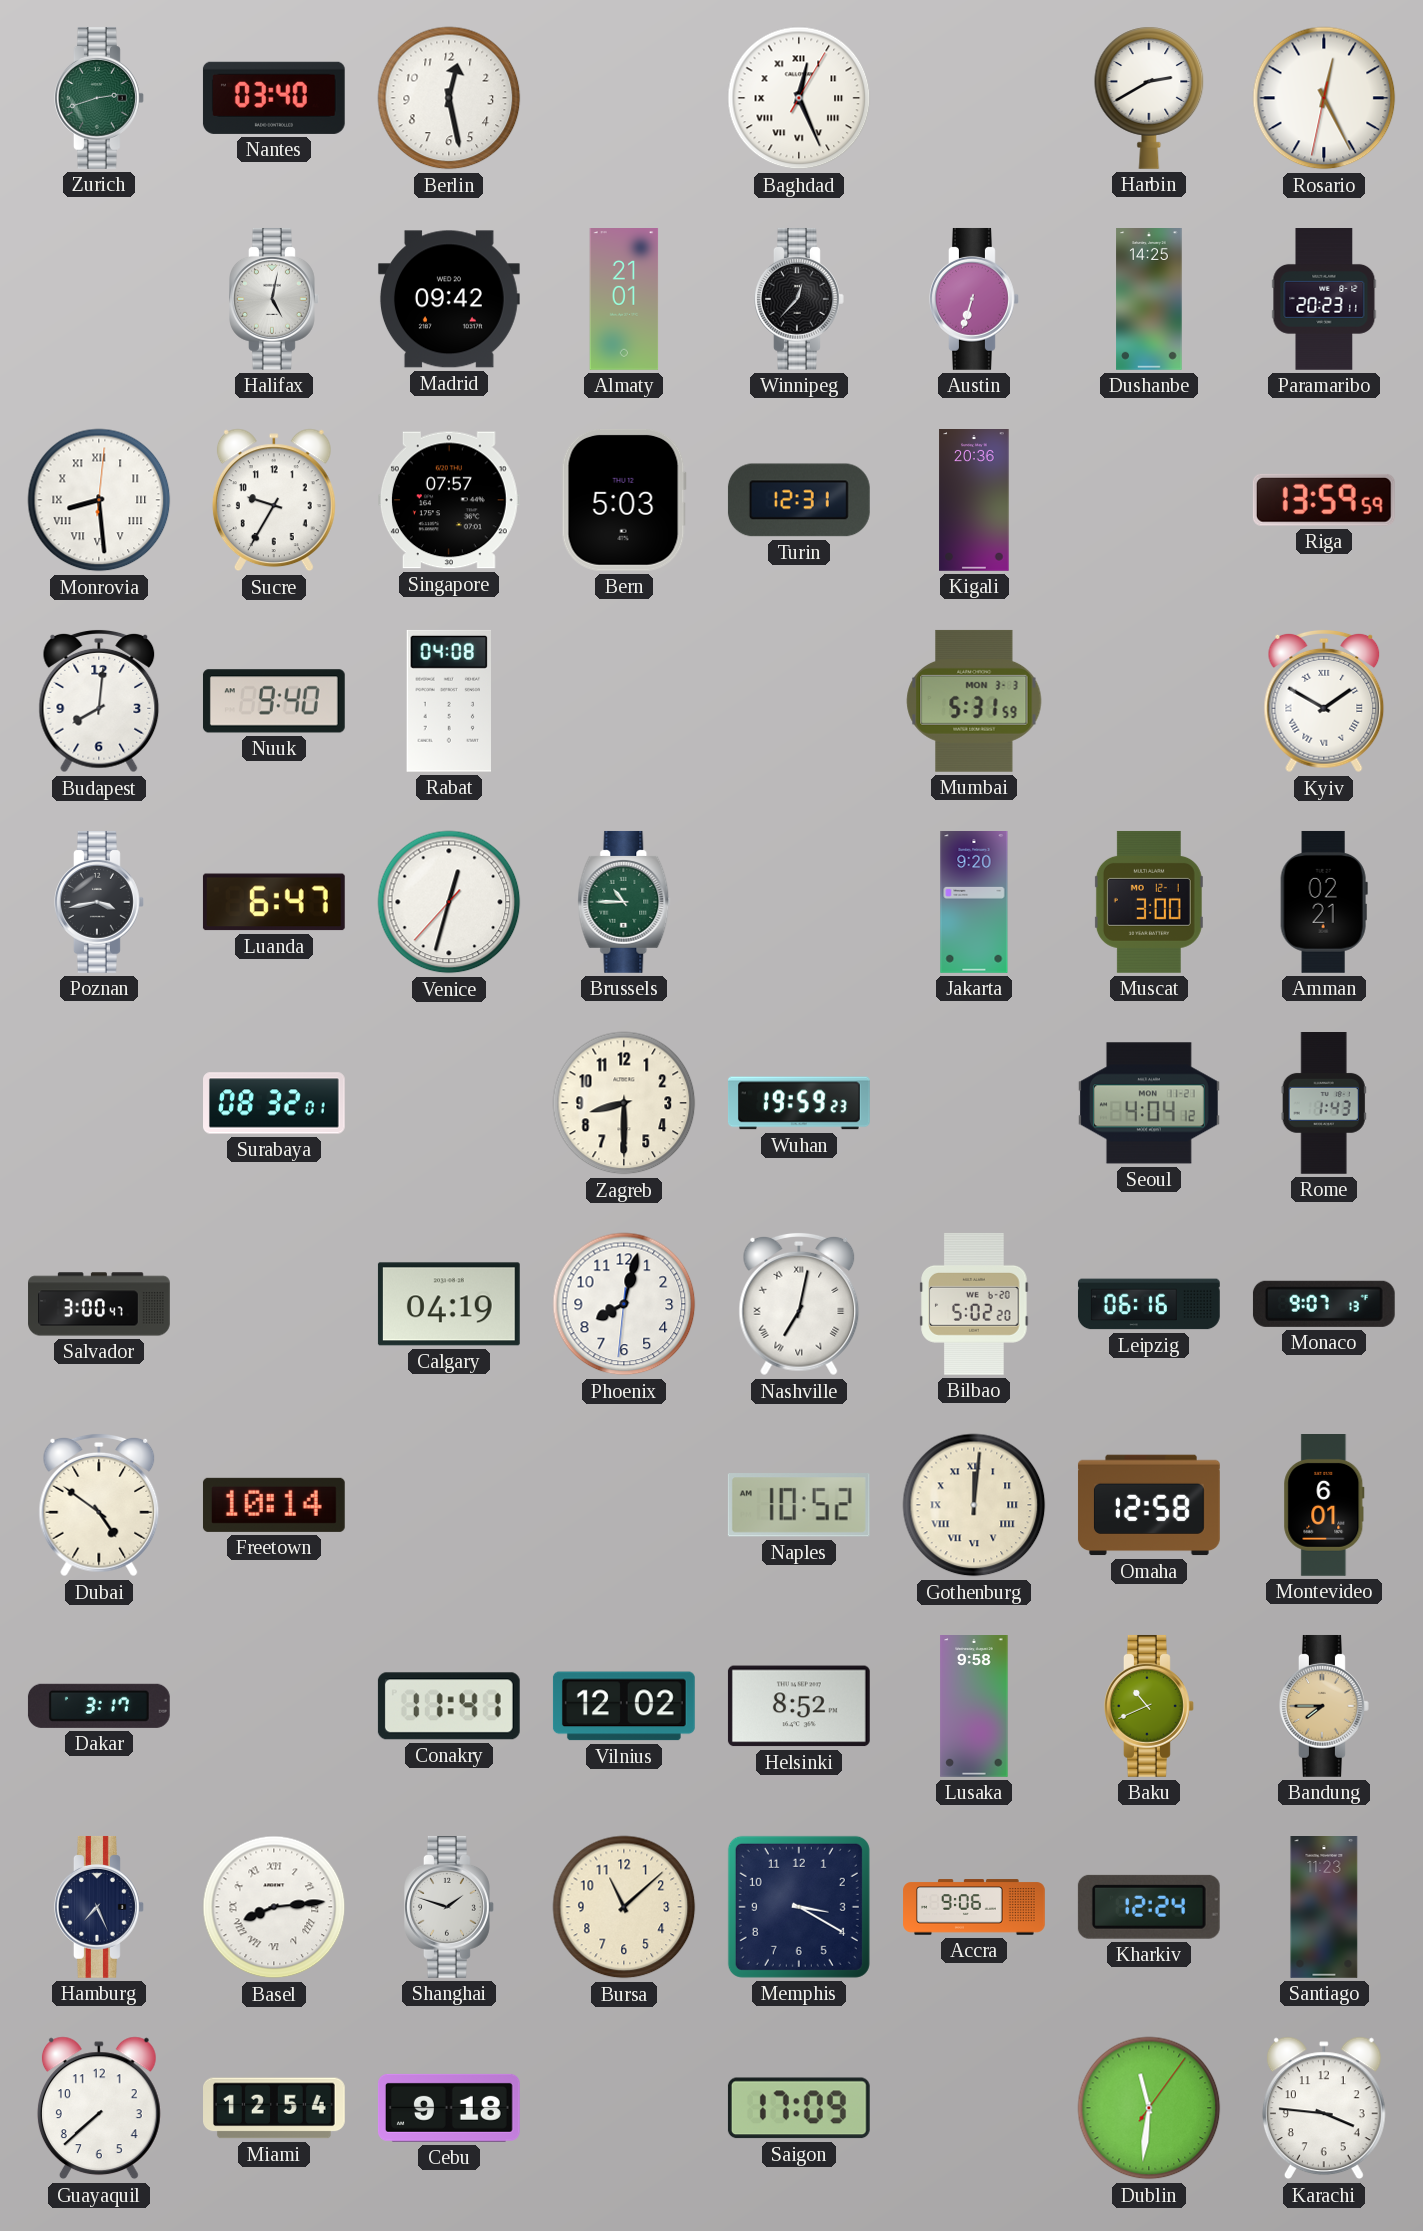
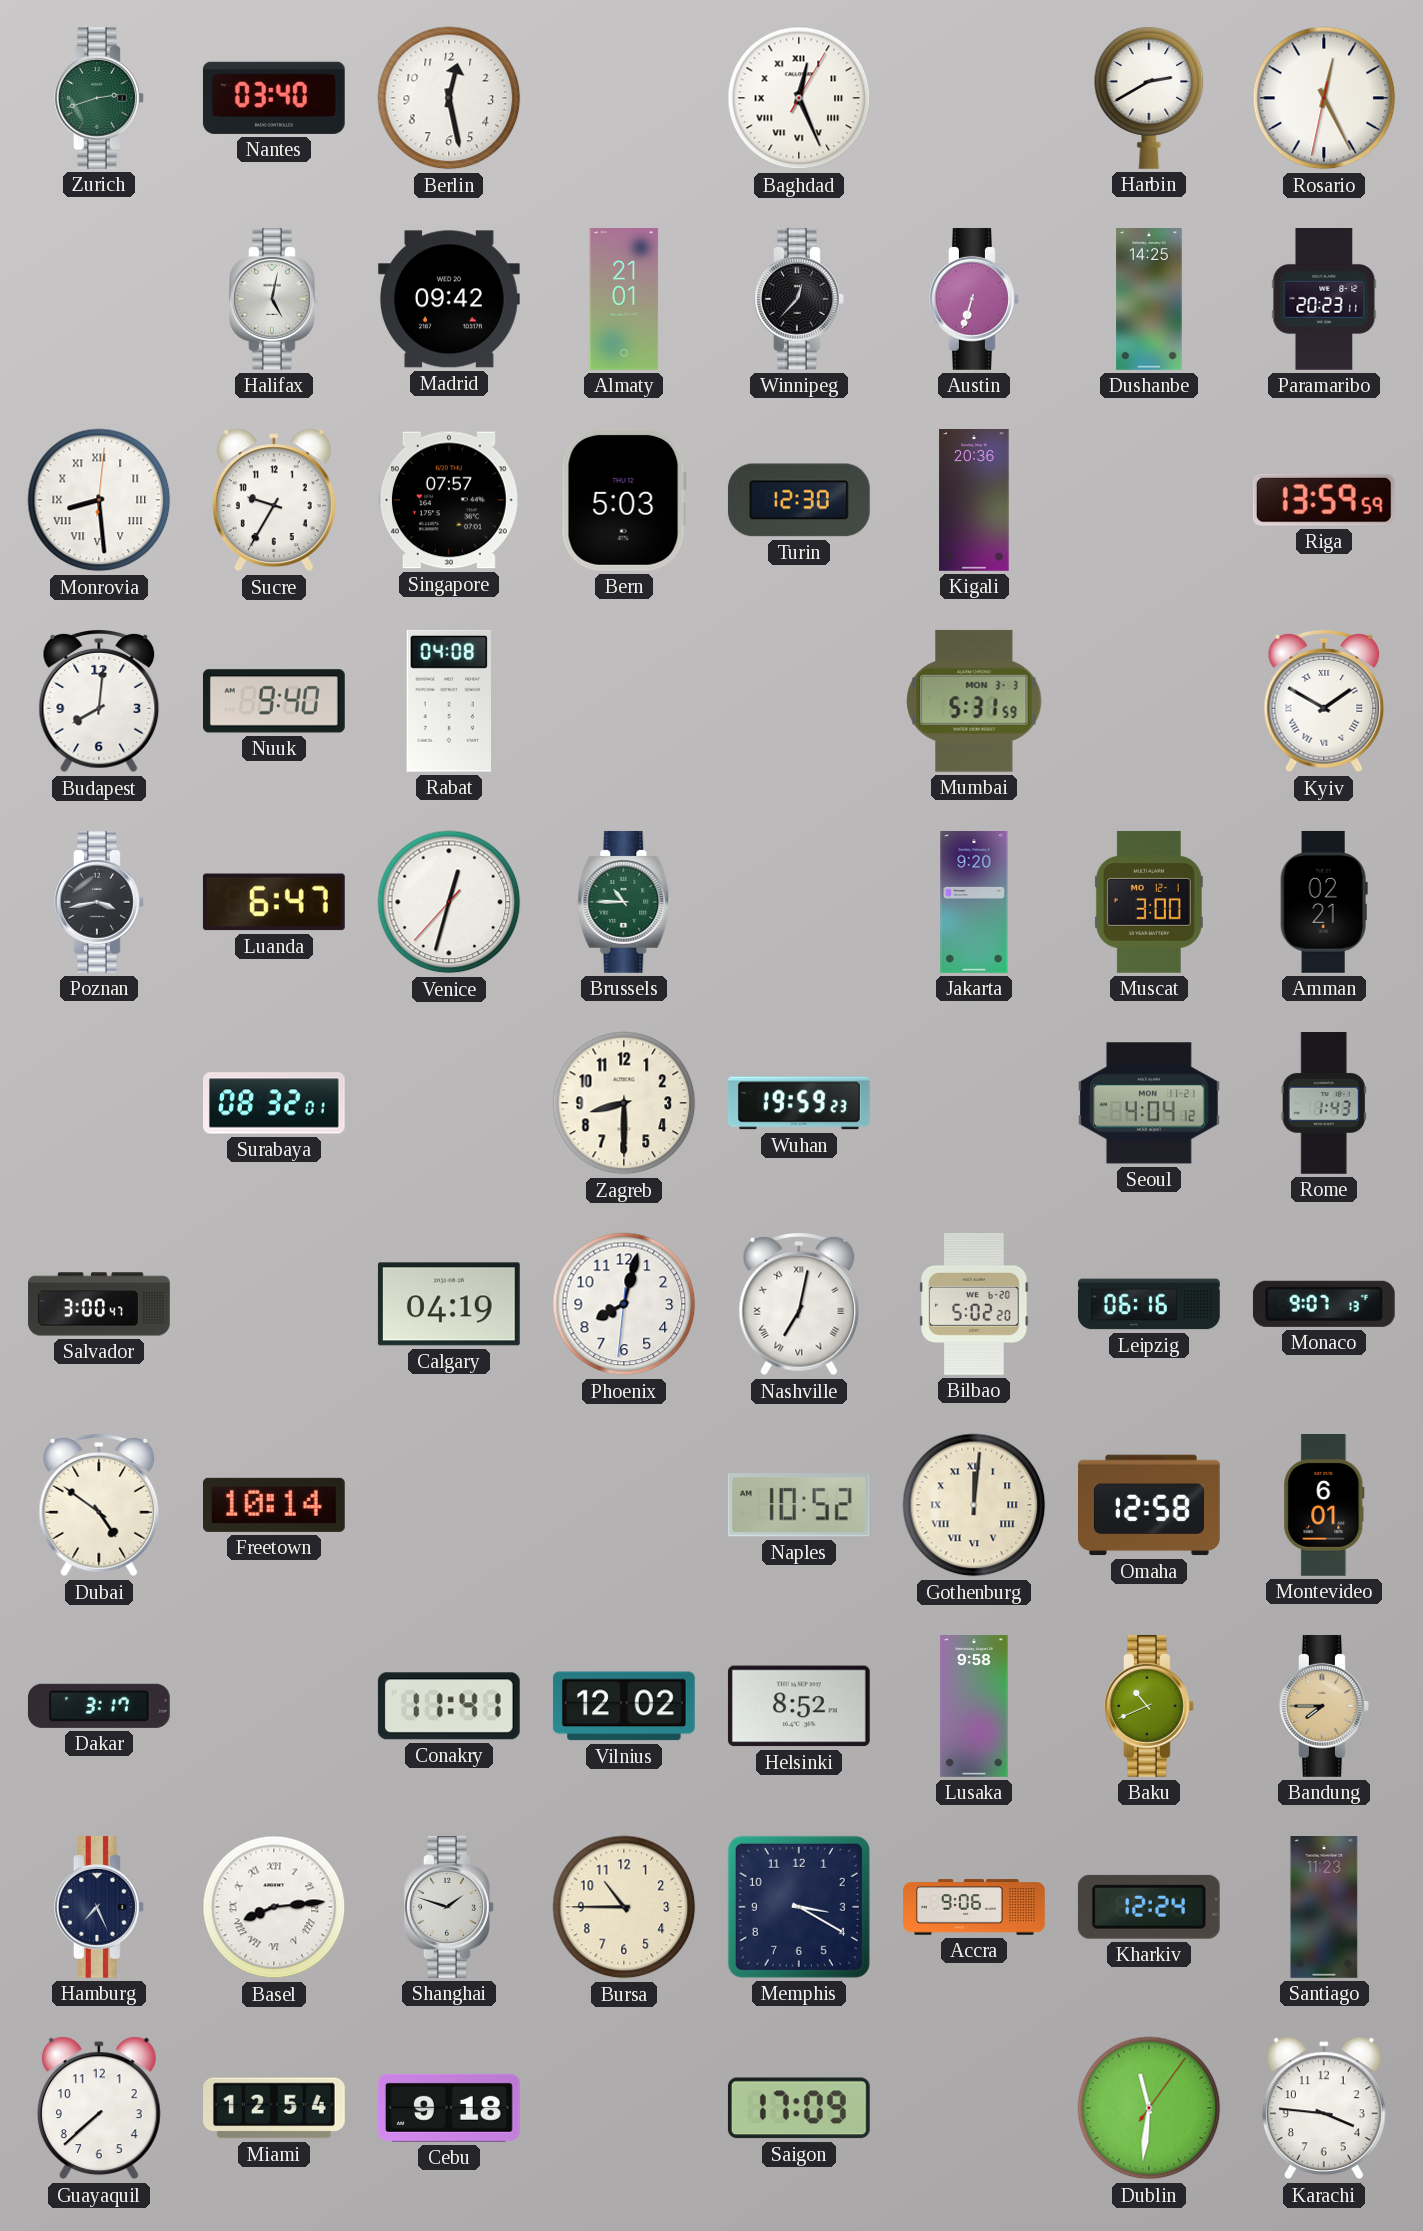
Turin: 12:31 -> 12:30 (799, 500)
Bursa: 11:08 -> 10:45 (624, 1907)
